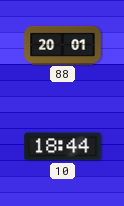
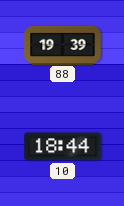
88: 20:01 -> 19:39 (63, 45)
